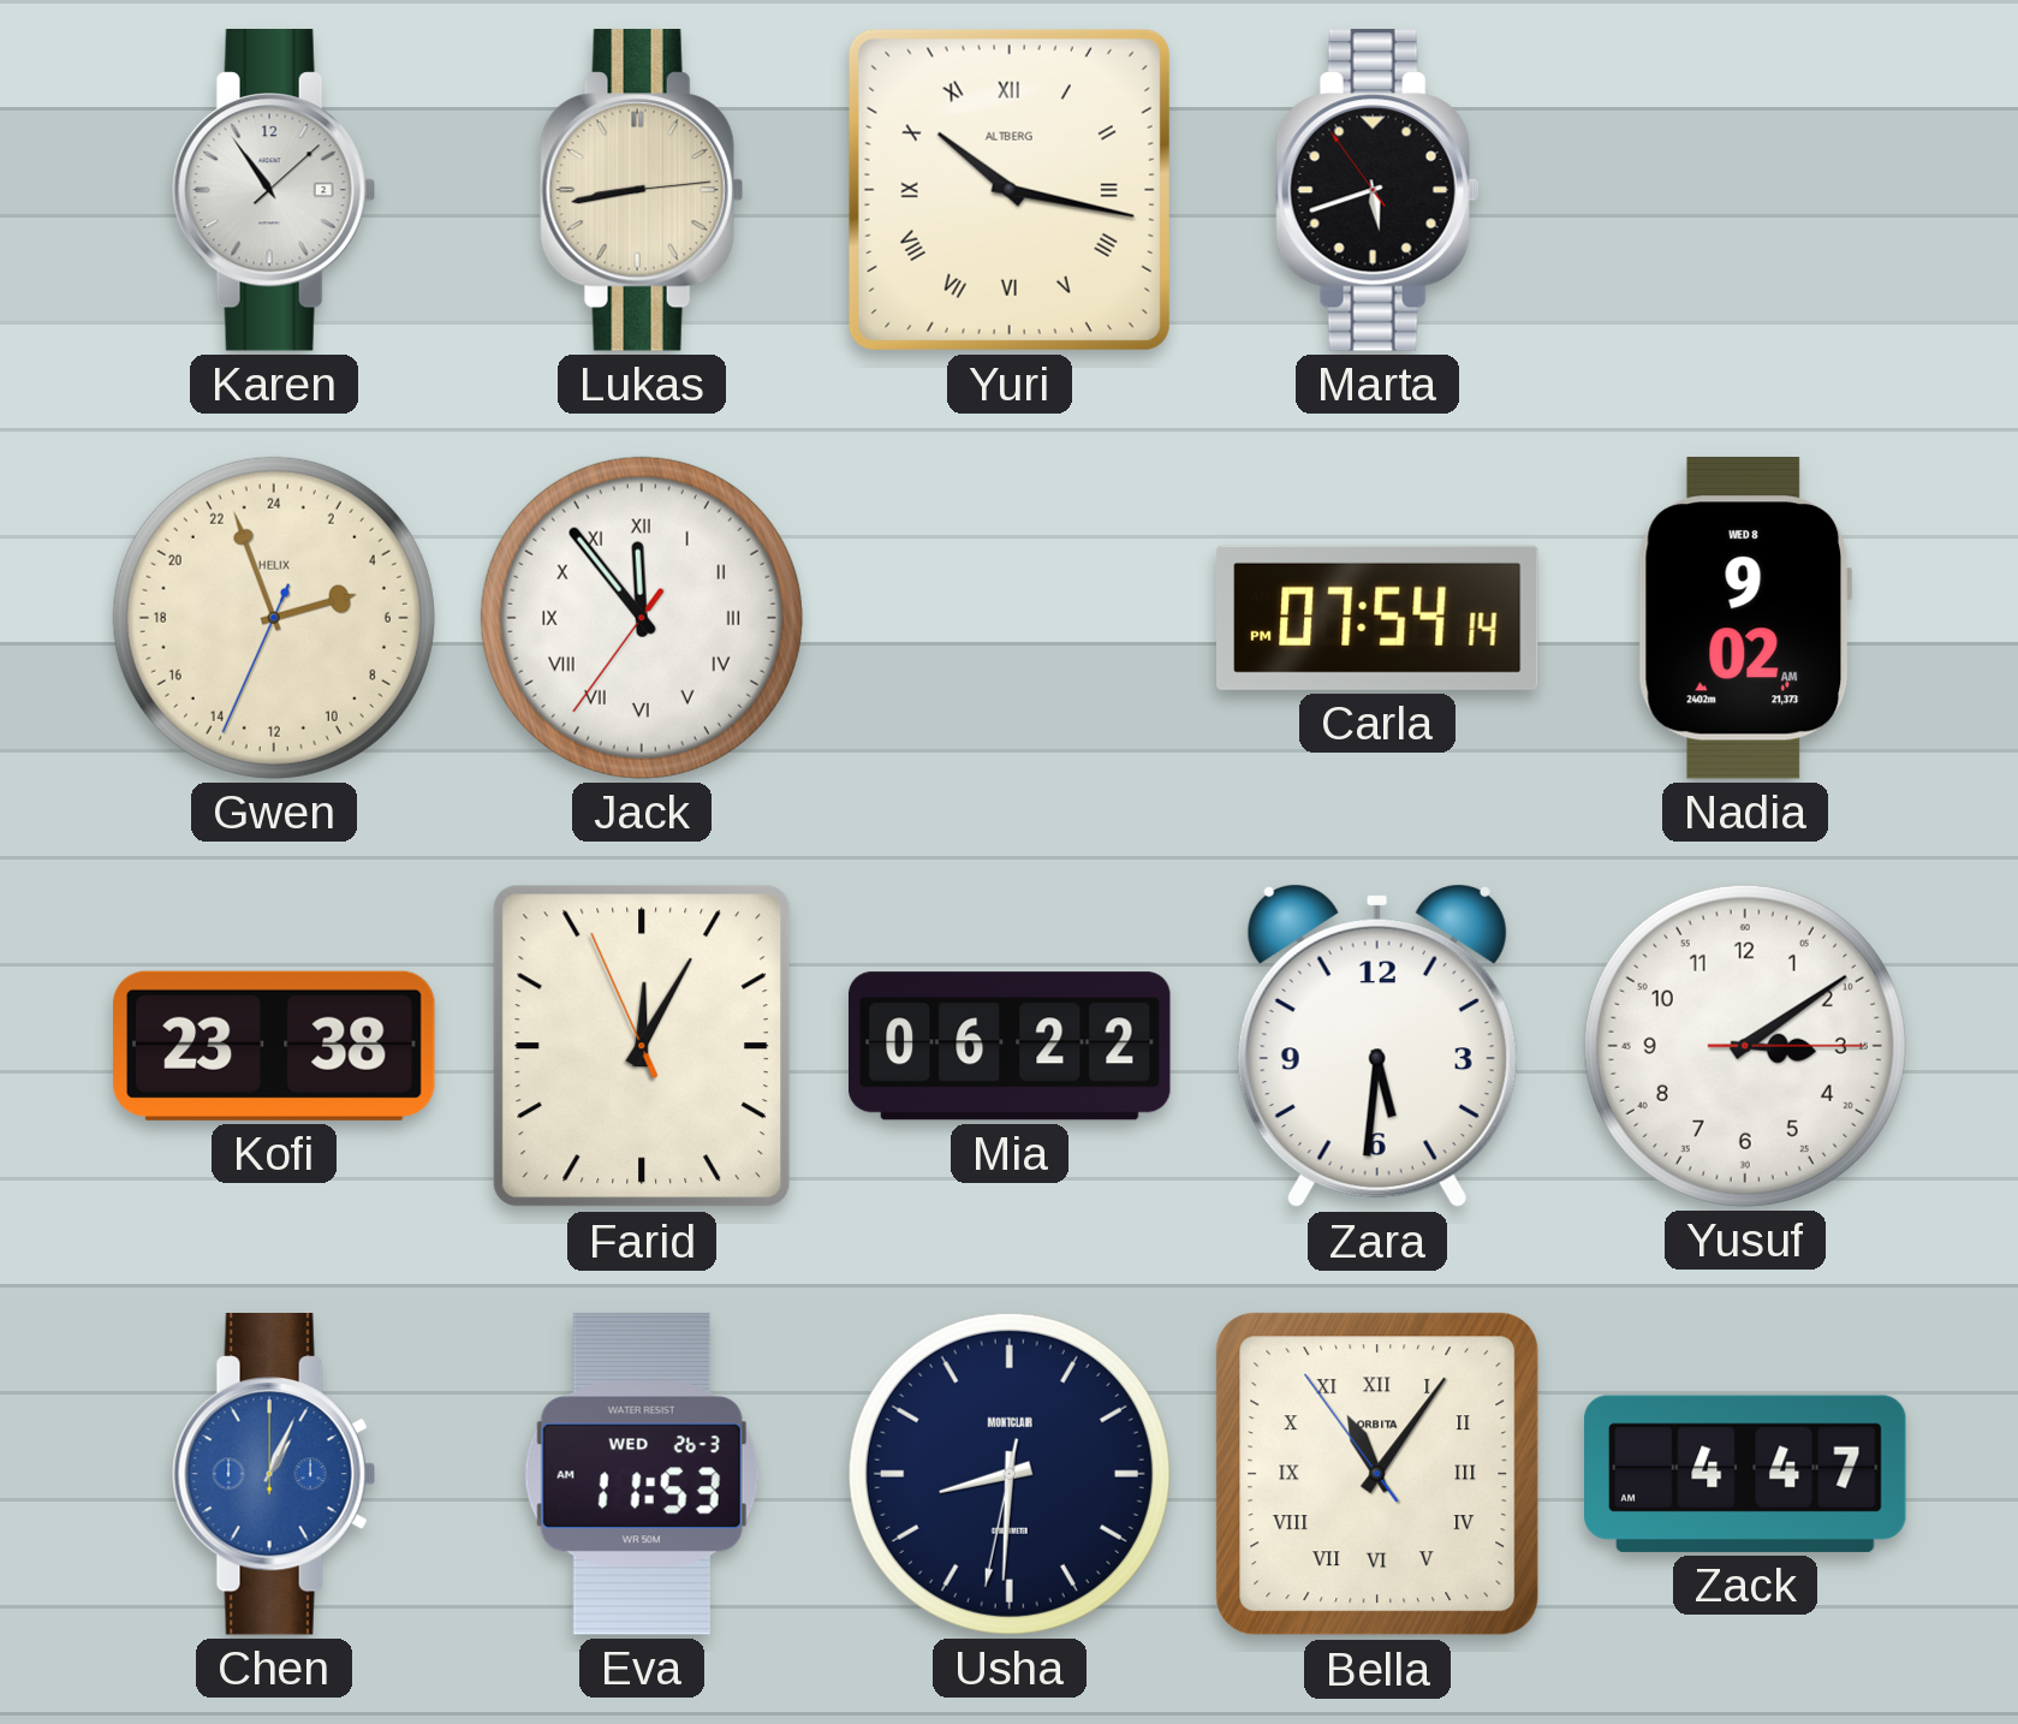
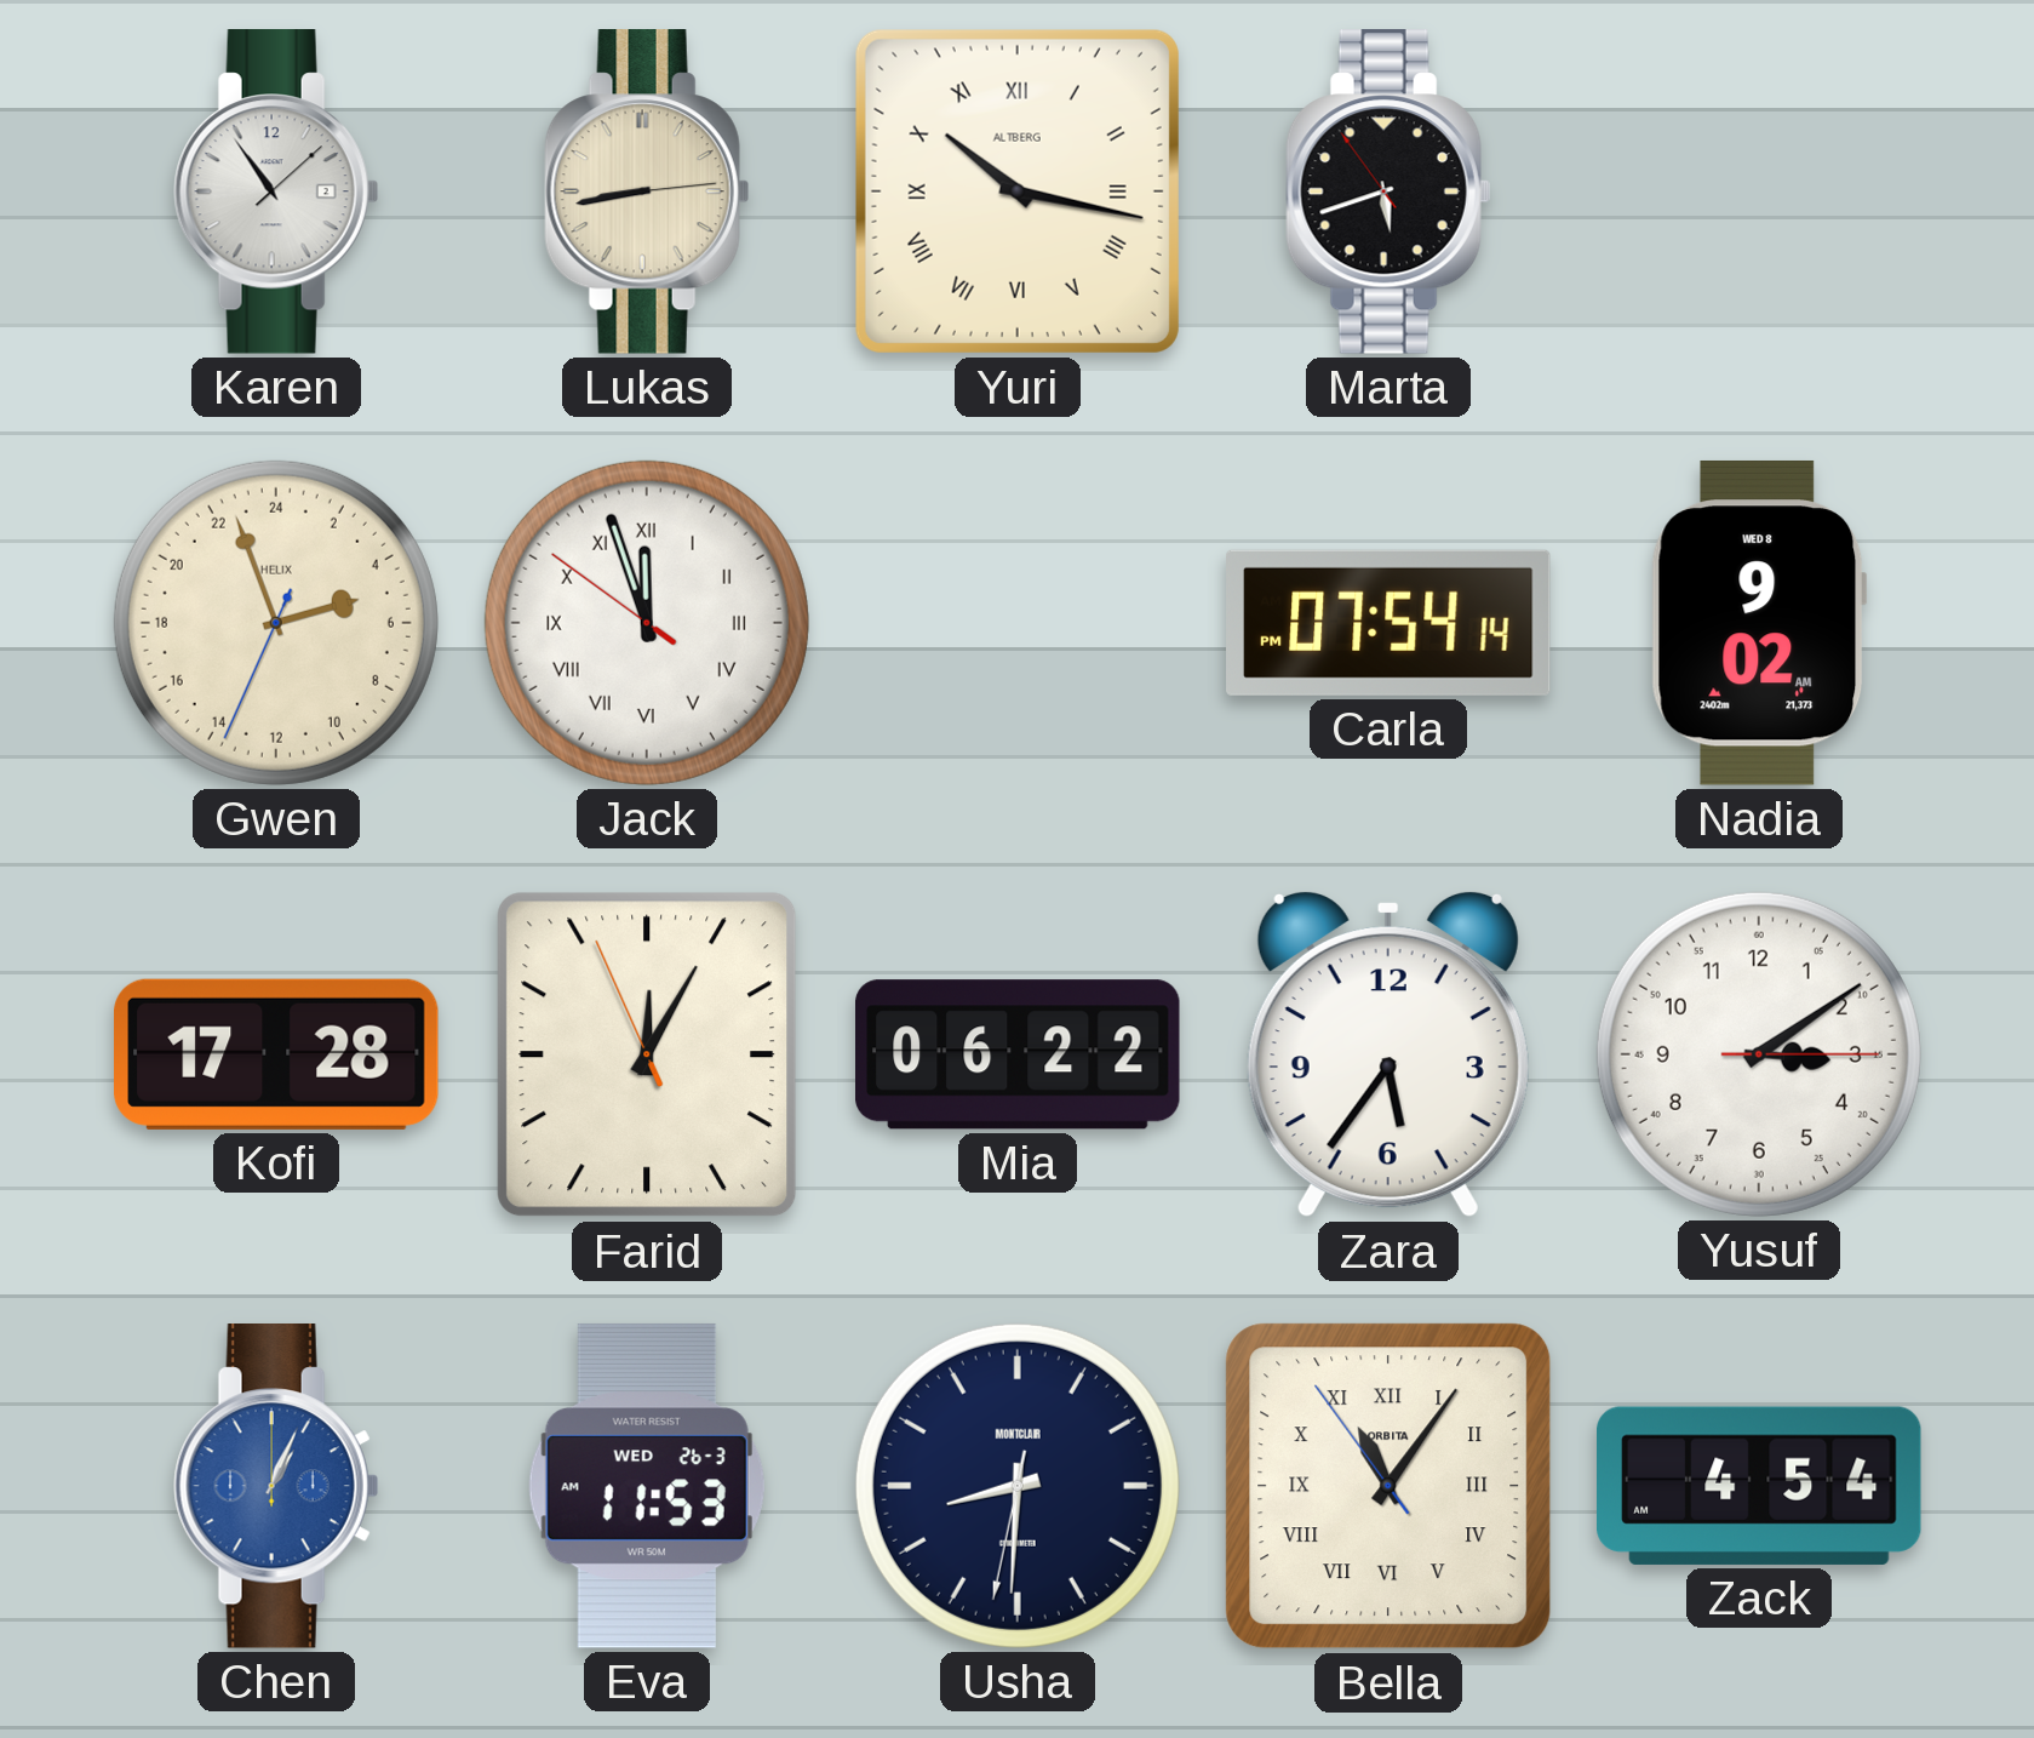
Jack: 11:53 -> 11:56 (647, 623)
Kofi: 23:38 -> 17:28 (277, 1054)
Zara: 5:31 -> 5:36 (1388, 1054)
Zack: 4:47 -> 4:54 (1760, 1486)
